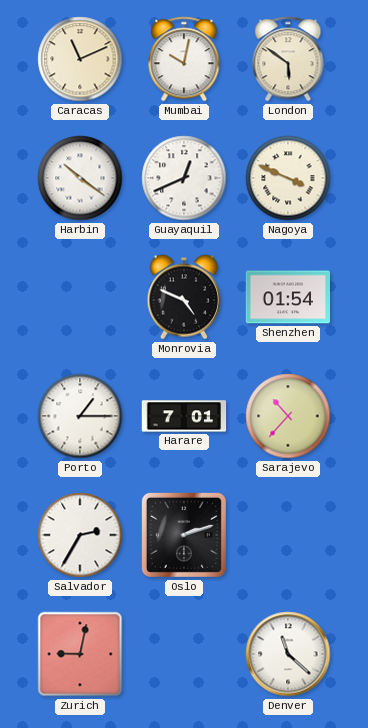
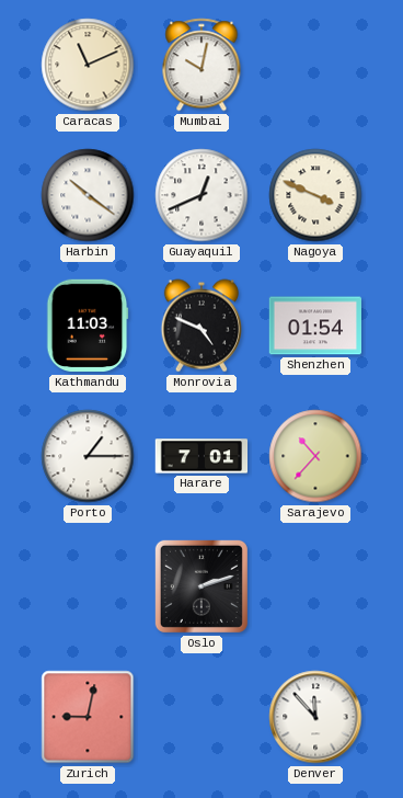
London: 5:51 -> none (288, 59)
Kathmandu: none -> 11:03 (88, 326)
Salvador: 2:35 -> none (80, 535)
Denver: 11:22 -> 11:53 (315, 717)
